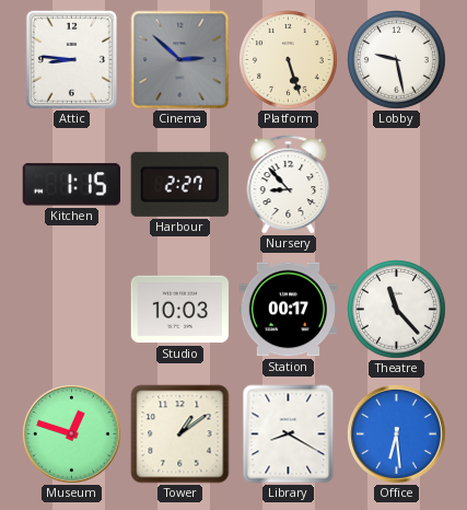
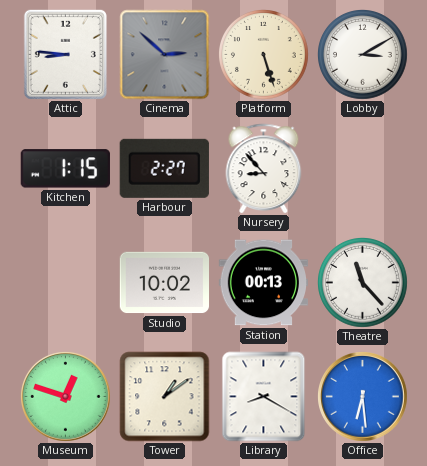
Lobby: 9:28 -> 3:10 (363, 55)
Studio: 10:03 -> 10:02 (165, 283)
Station: 00:17 -> 00:13 (263, 283)
